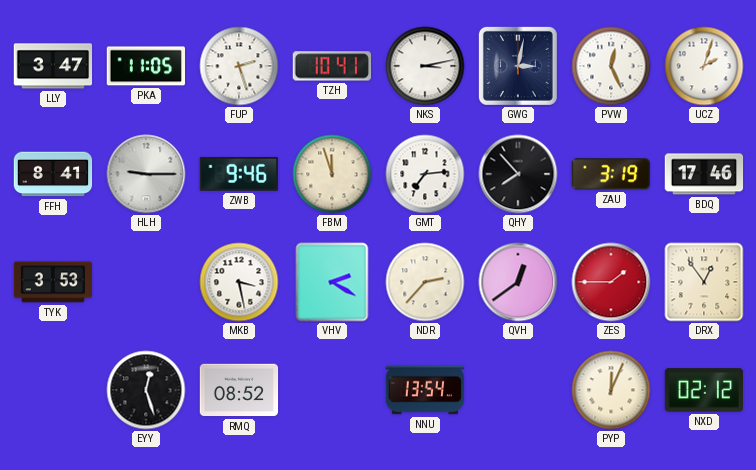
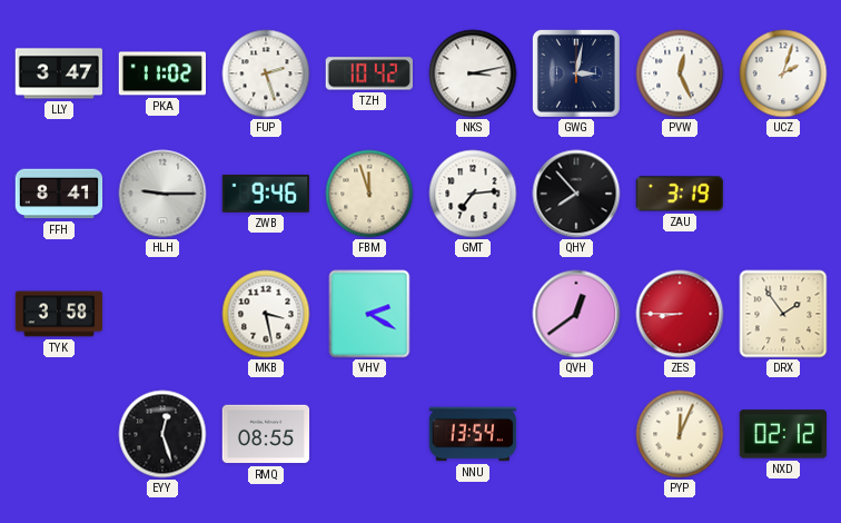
PKA: 11:05 -> 11:02 (161, 73)
TZH: 10:41 -> 10:42 (368, 73)
BDQ: 17:46 -> none (704, 174)
TYK: 3:53 -> 3:58 (59, 314)
NDR: 2:37 -> none (425, 282)
ZES: 1:45 -> 8:45 (680, 314)
DRX: 12:54 -> 1:54 (783, 314)
RMQ: 08:52 -> 08:55 (266, 434)
